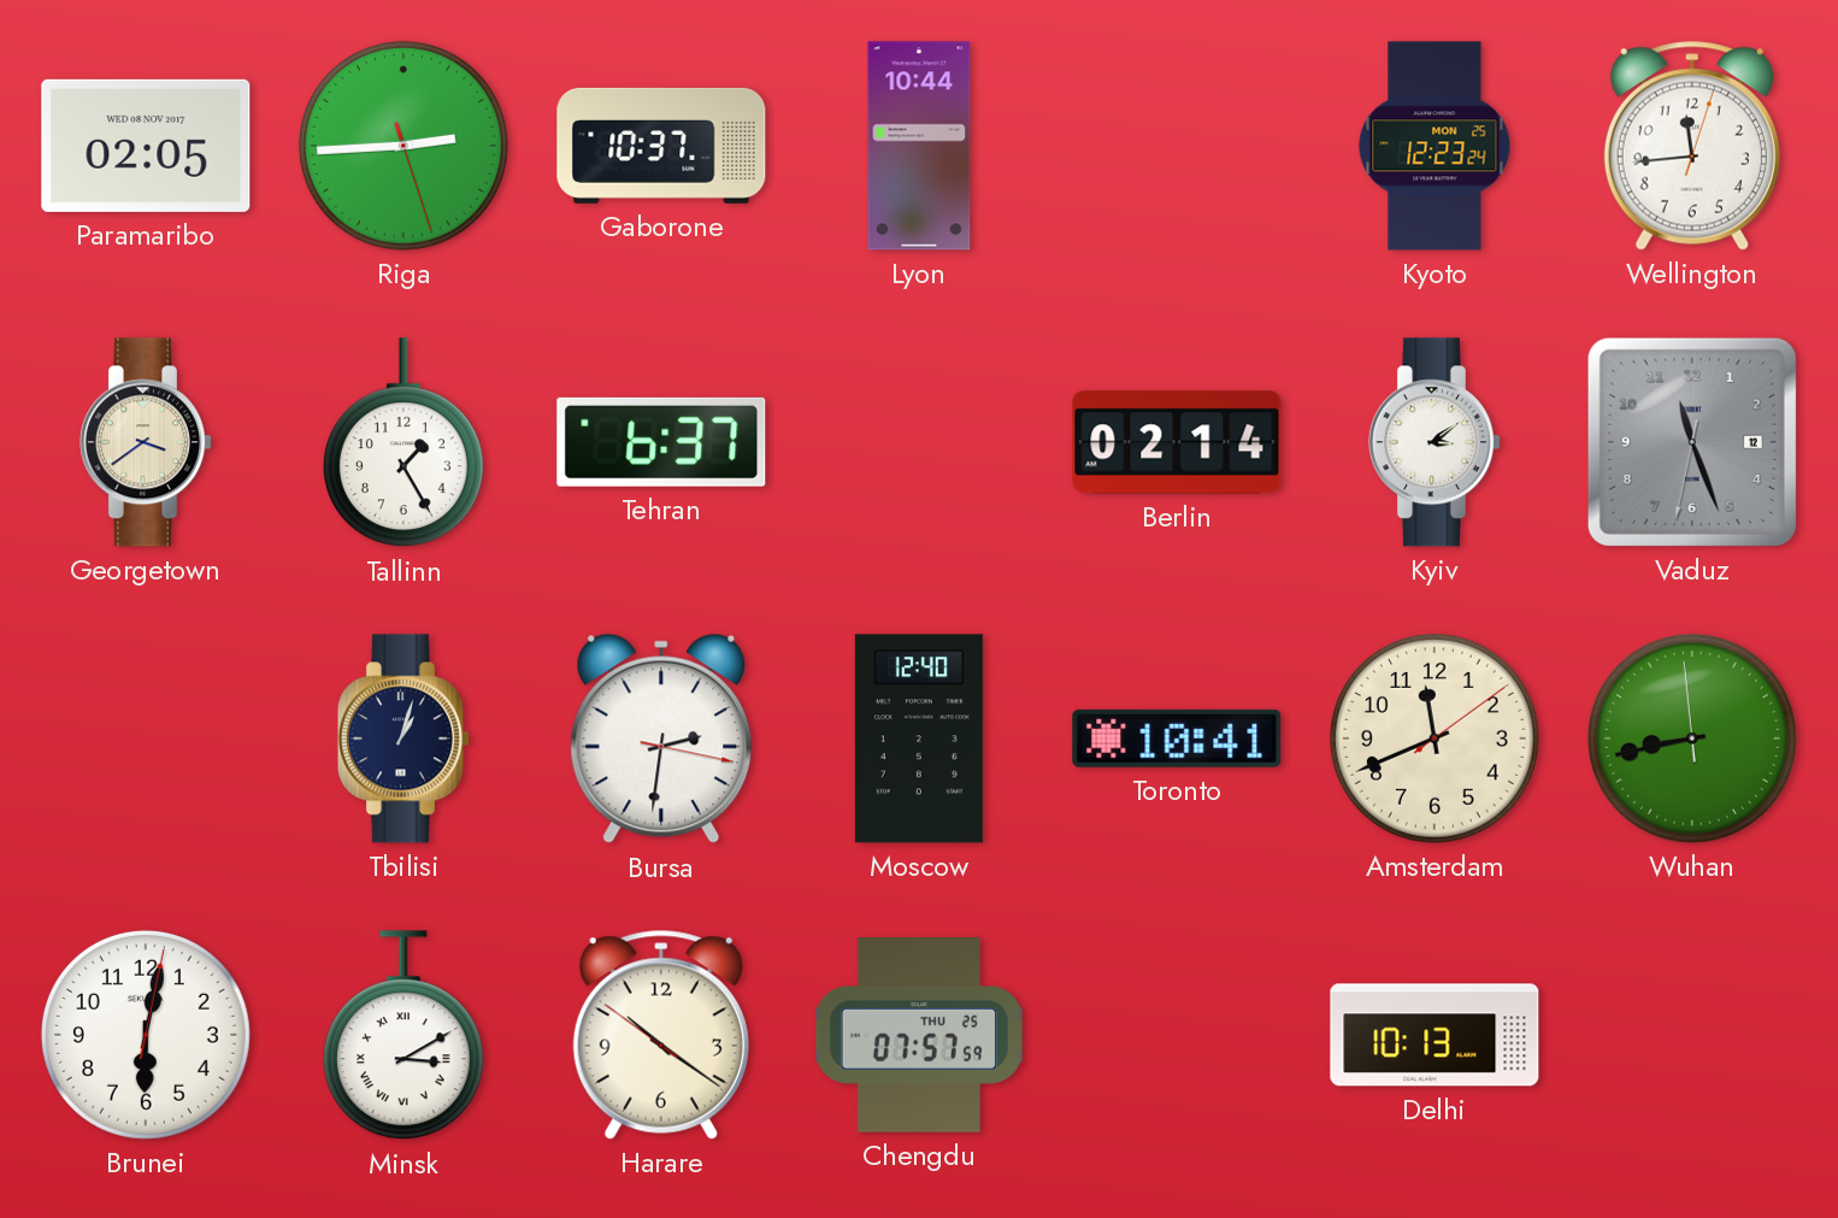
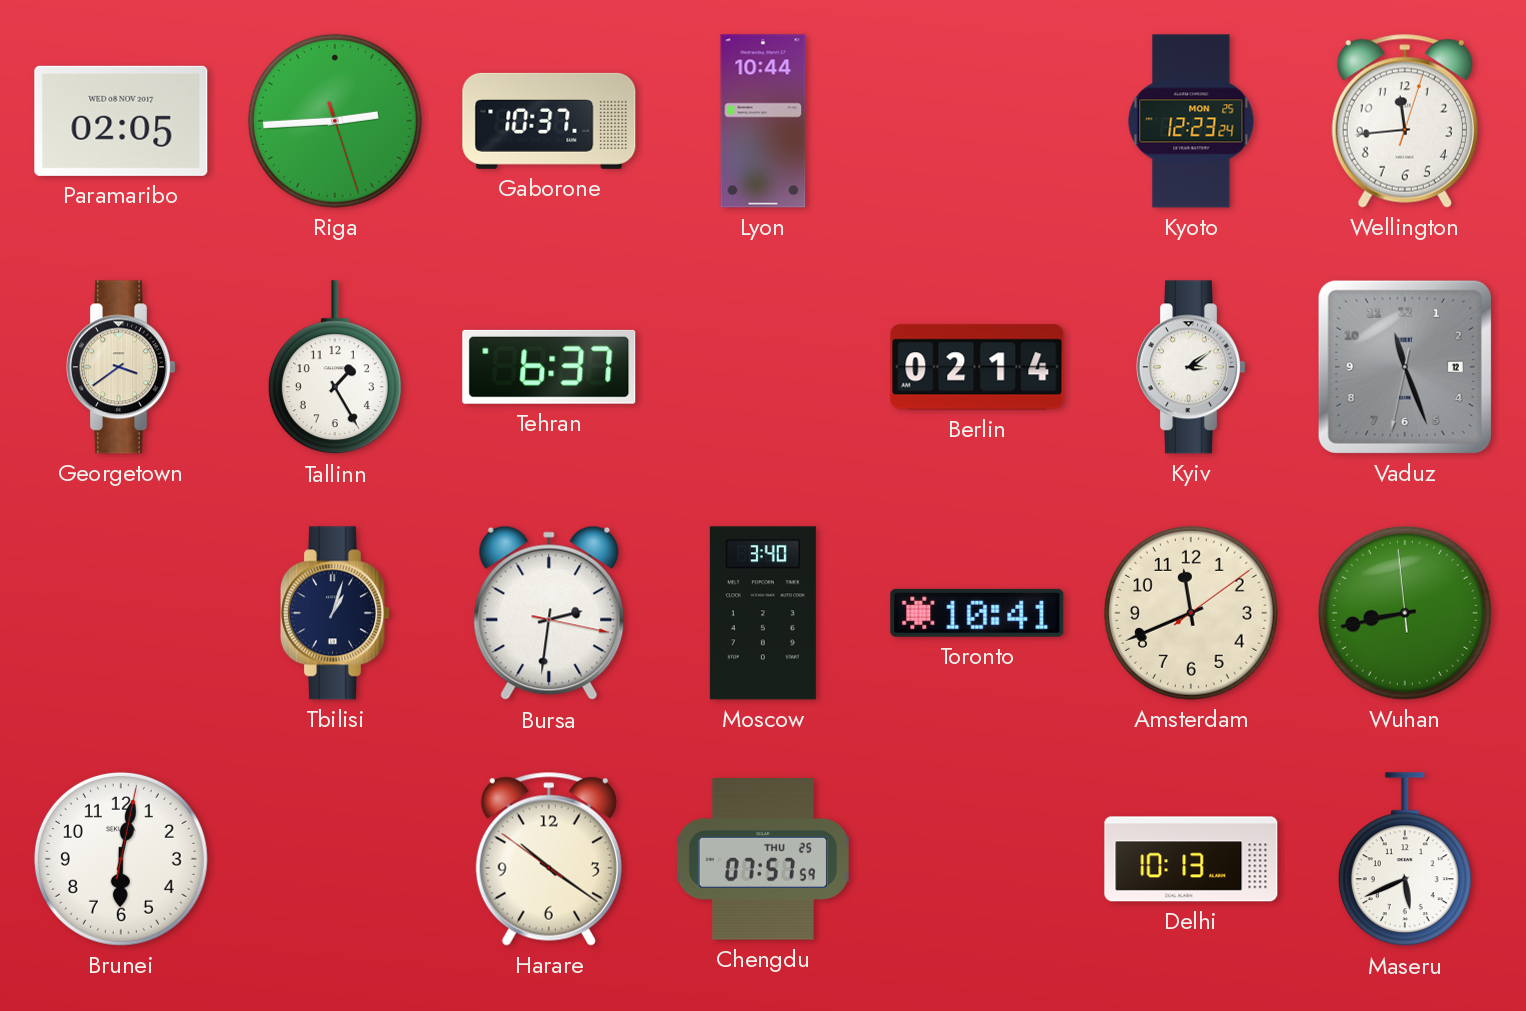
Moscow: 12:40 -> 3:40 (763, 613)
Minsk: 3:10 -> none (403, 1036)
Maseru: none -> 5:41 (1405, 860)
